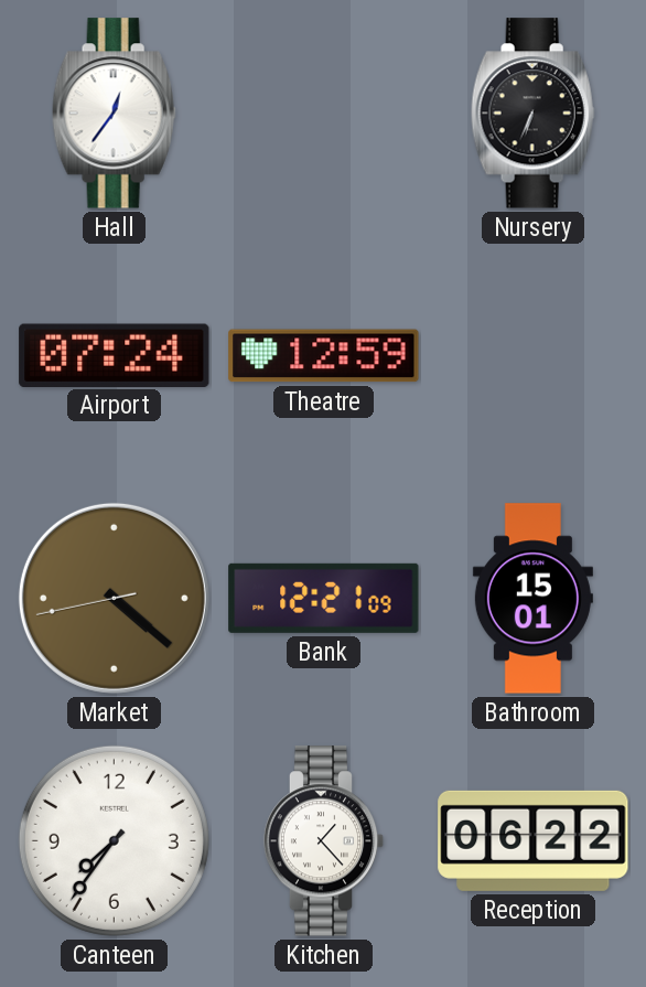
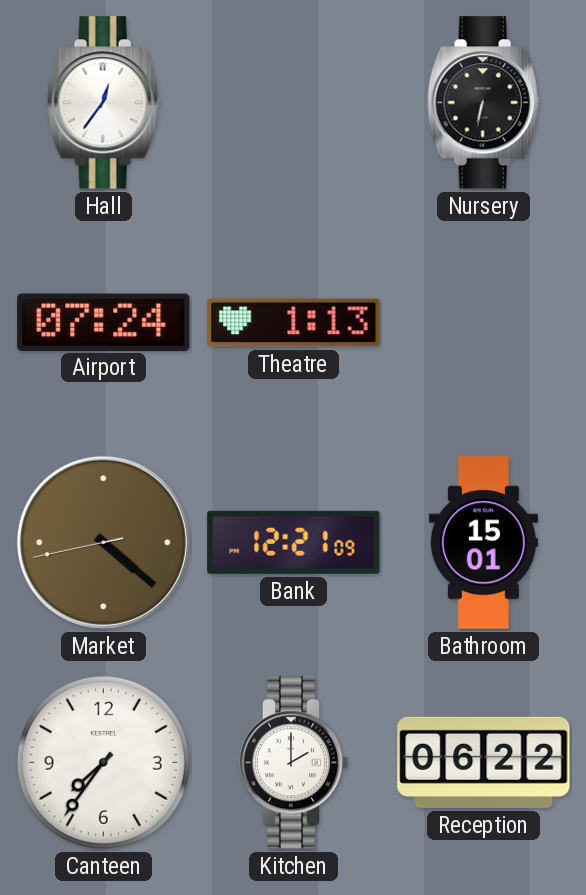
Nursery: 6:34 -> 6:32 (483, 103)
Theatre: 12:59 -> 1:13 (294, 323)
Kitchen: 1:23 -> 2:00 (294, 763)
